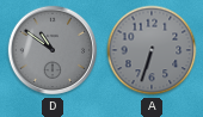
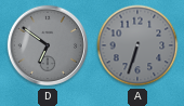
D: 10:51 -> 6:51 (48, 45)
